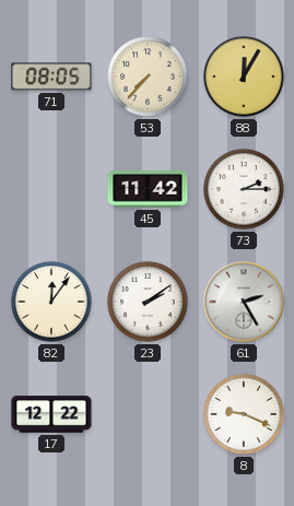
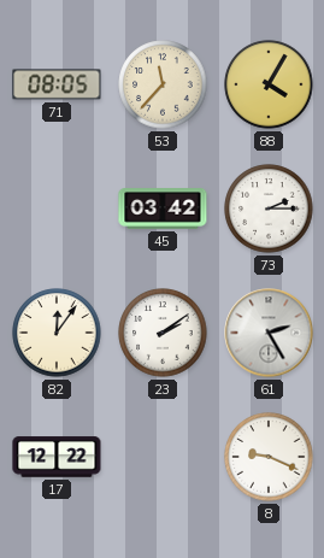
53: 7:37 -> 11:37 (163, 84)
88: 12:05 -> 4:05 (269, 84)
45: 11:42 -> 03:42 (163, 208)
